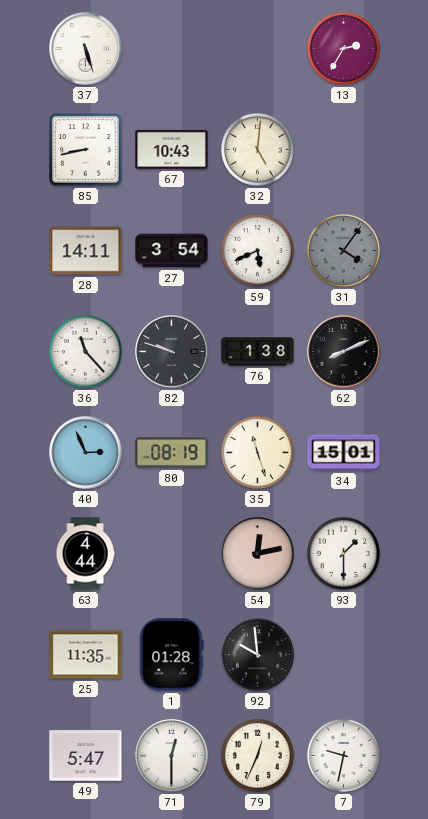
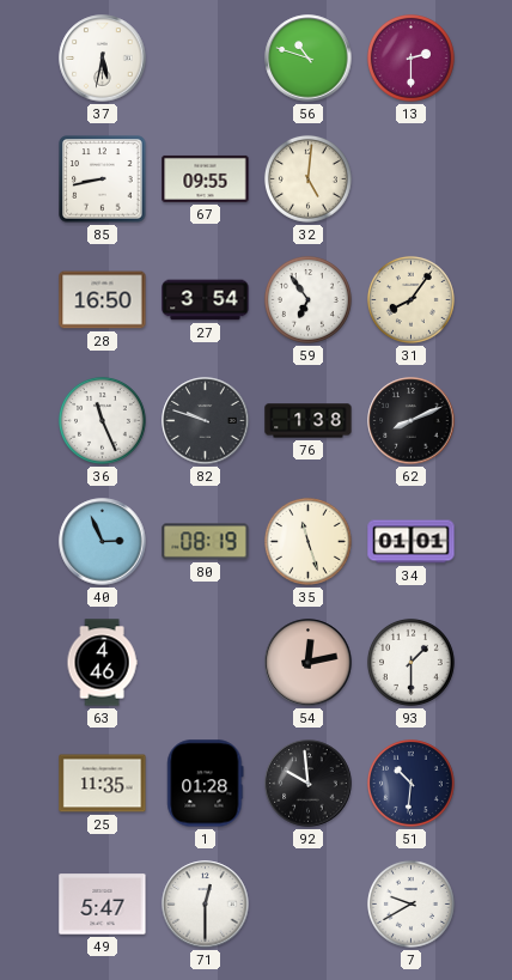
37: 5:27 -> 5:32 (103, 59)
56: none -> 10:48 (309, 59)
13: 2:35 -> 2:30 (410, 57)
67: 10:43 -> 09:55 (206, 178)
28: 14:11 -> 16:50 (103, 300)
59: 5:41 -> 6:54 (307, 299)
31: 4:06 -> 8:06 (410, 299)
31 dial: grey -> cream (410, 299)
36: 11:23 -> 11:26 (102, 420)
34: 15:01 -> 01:01 (412, 542)
63: 4:44 -> 4:46 (102, 663)
51: none -> 10:31 (410, 783)
79: 12:34 -> none (257, 755)
7: 9:32 -> 9:40 (410, 903)
